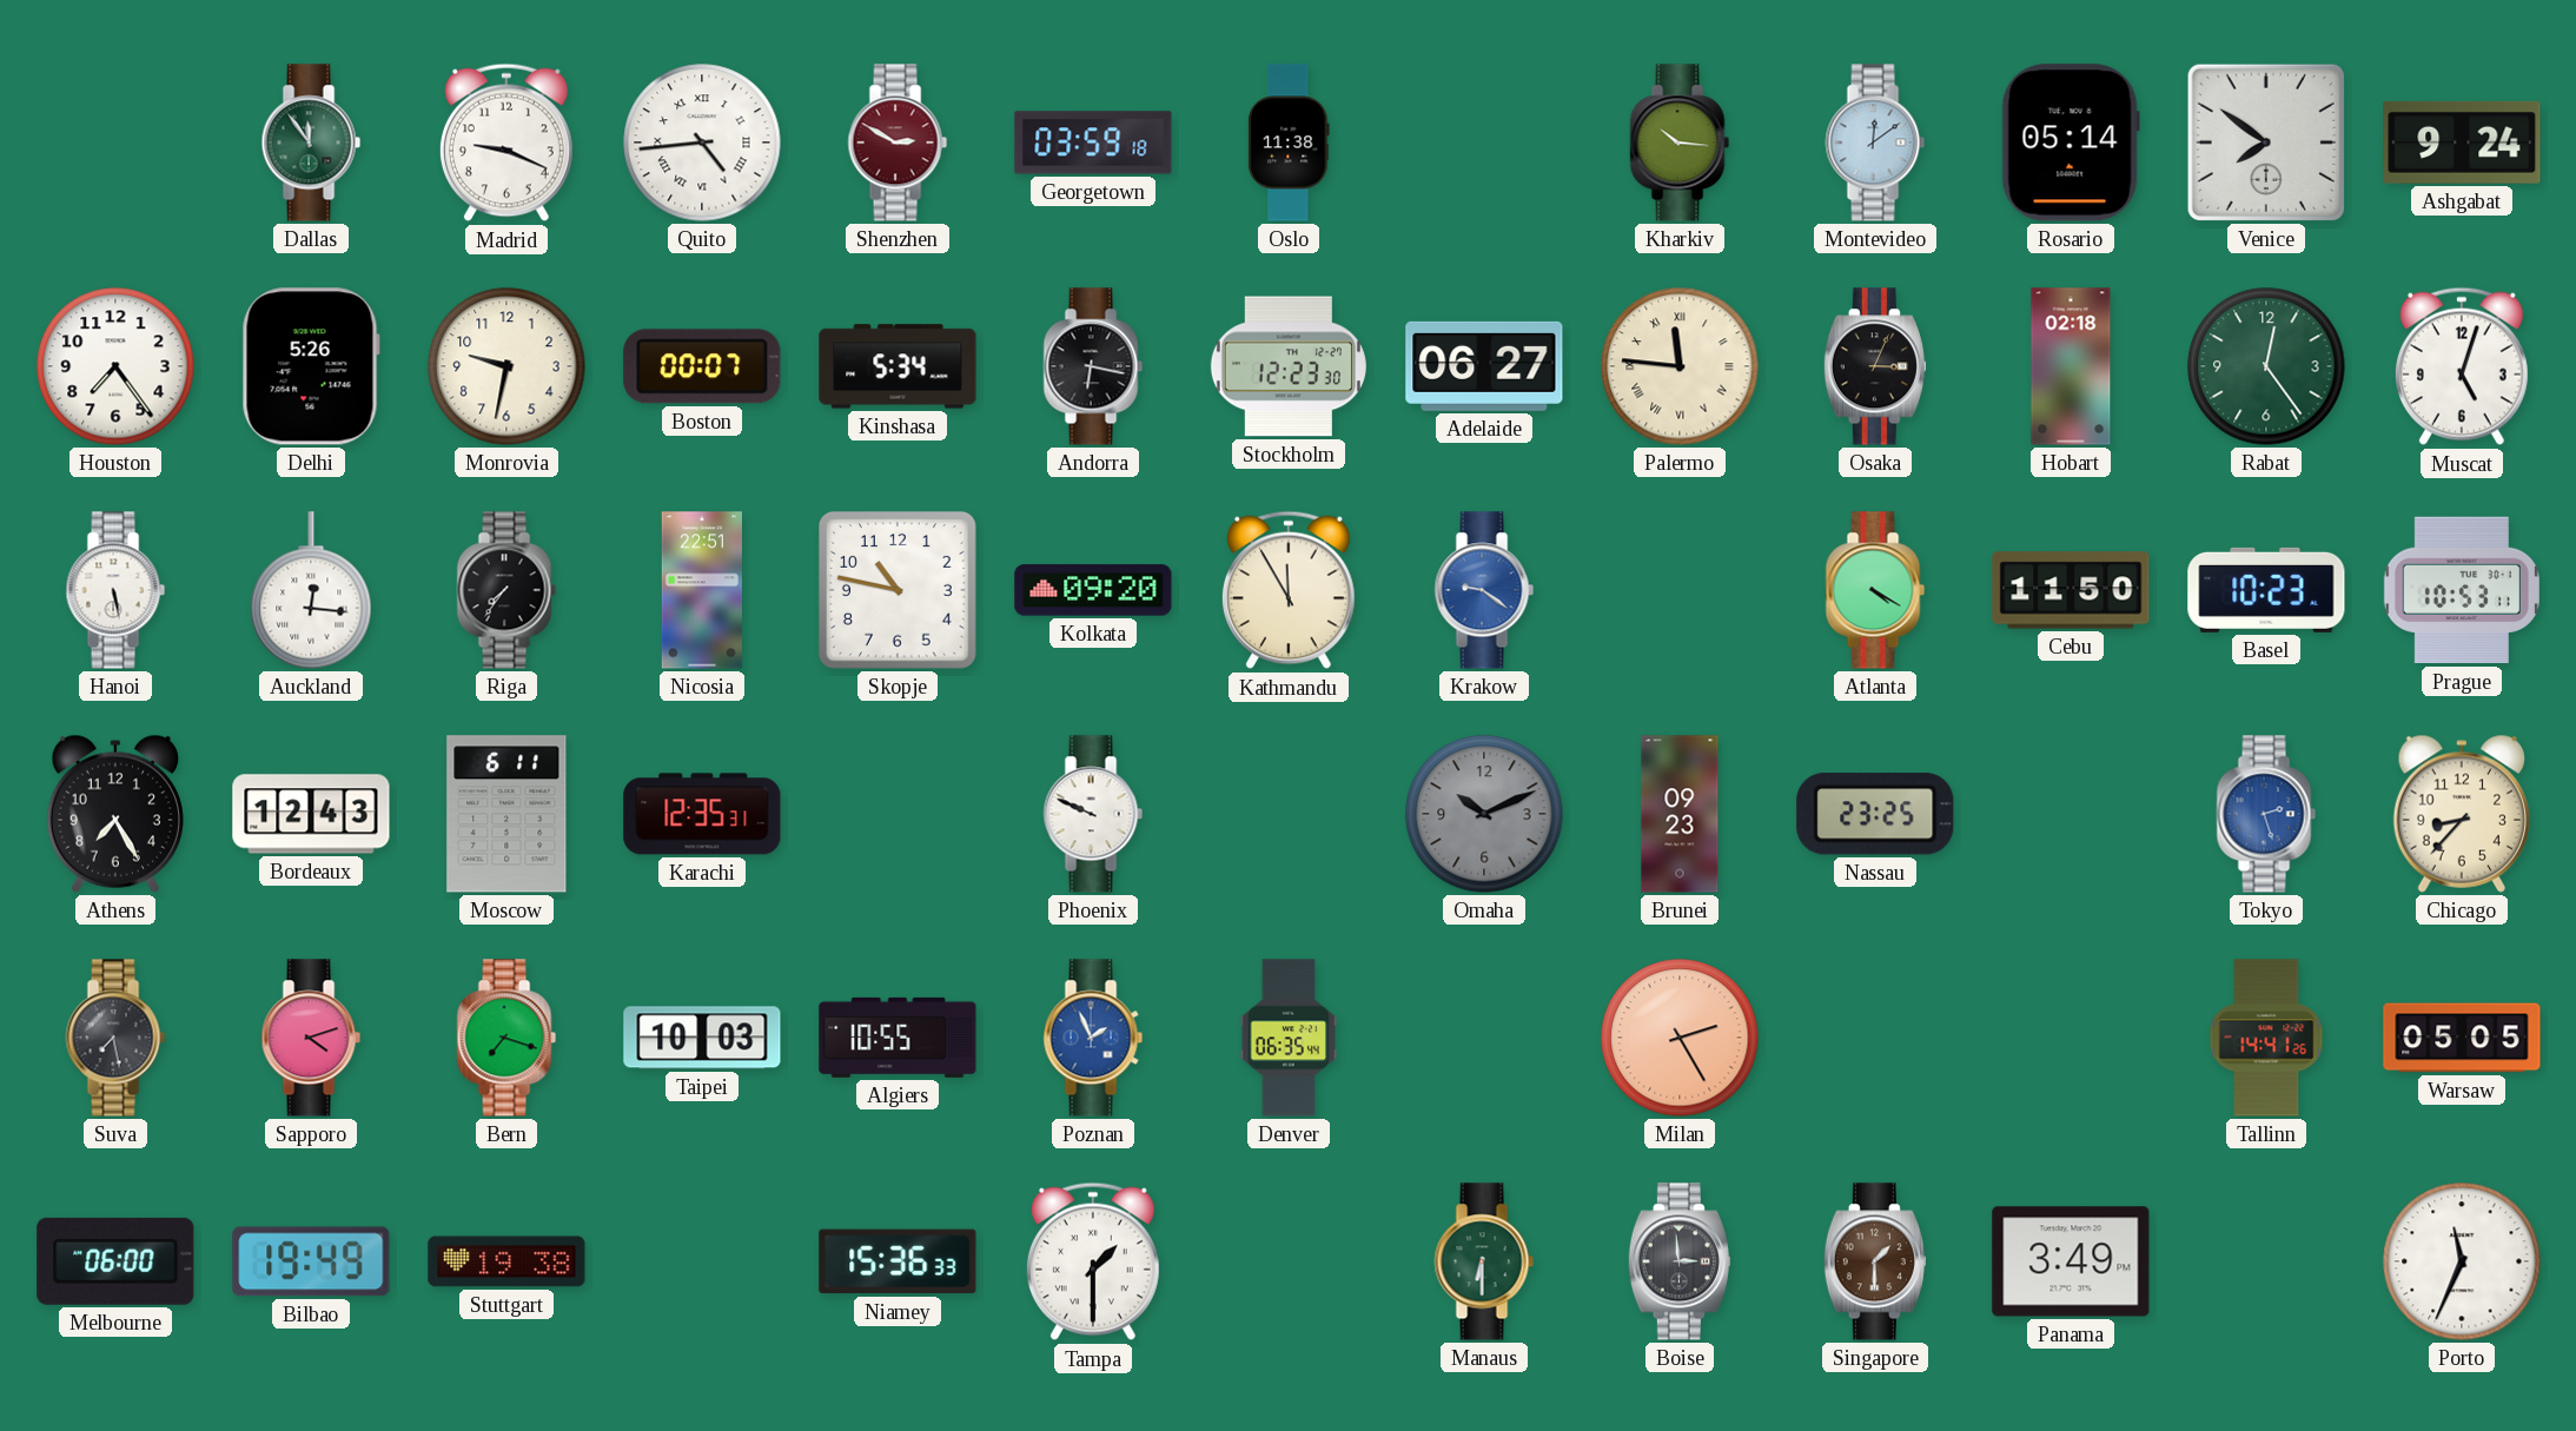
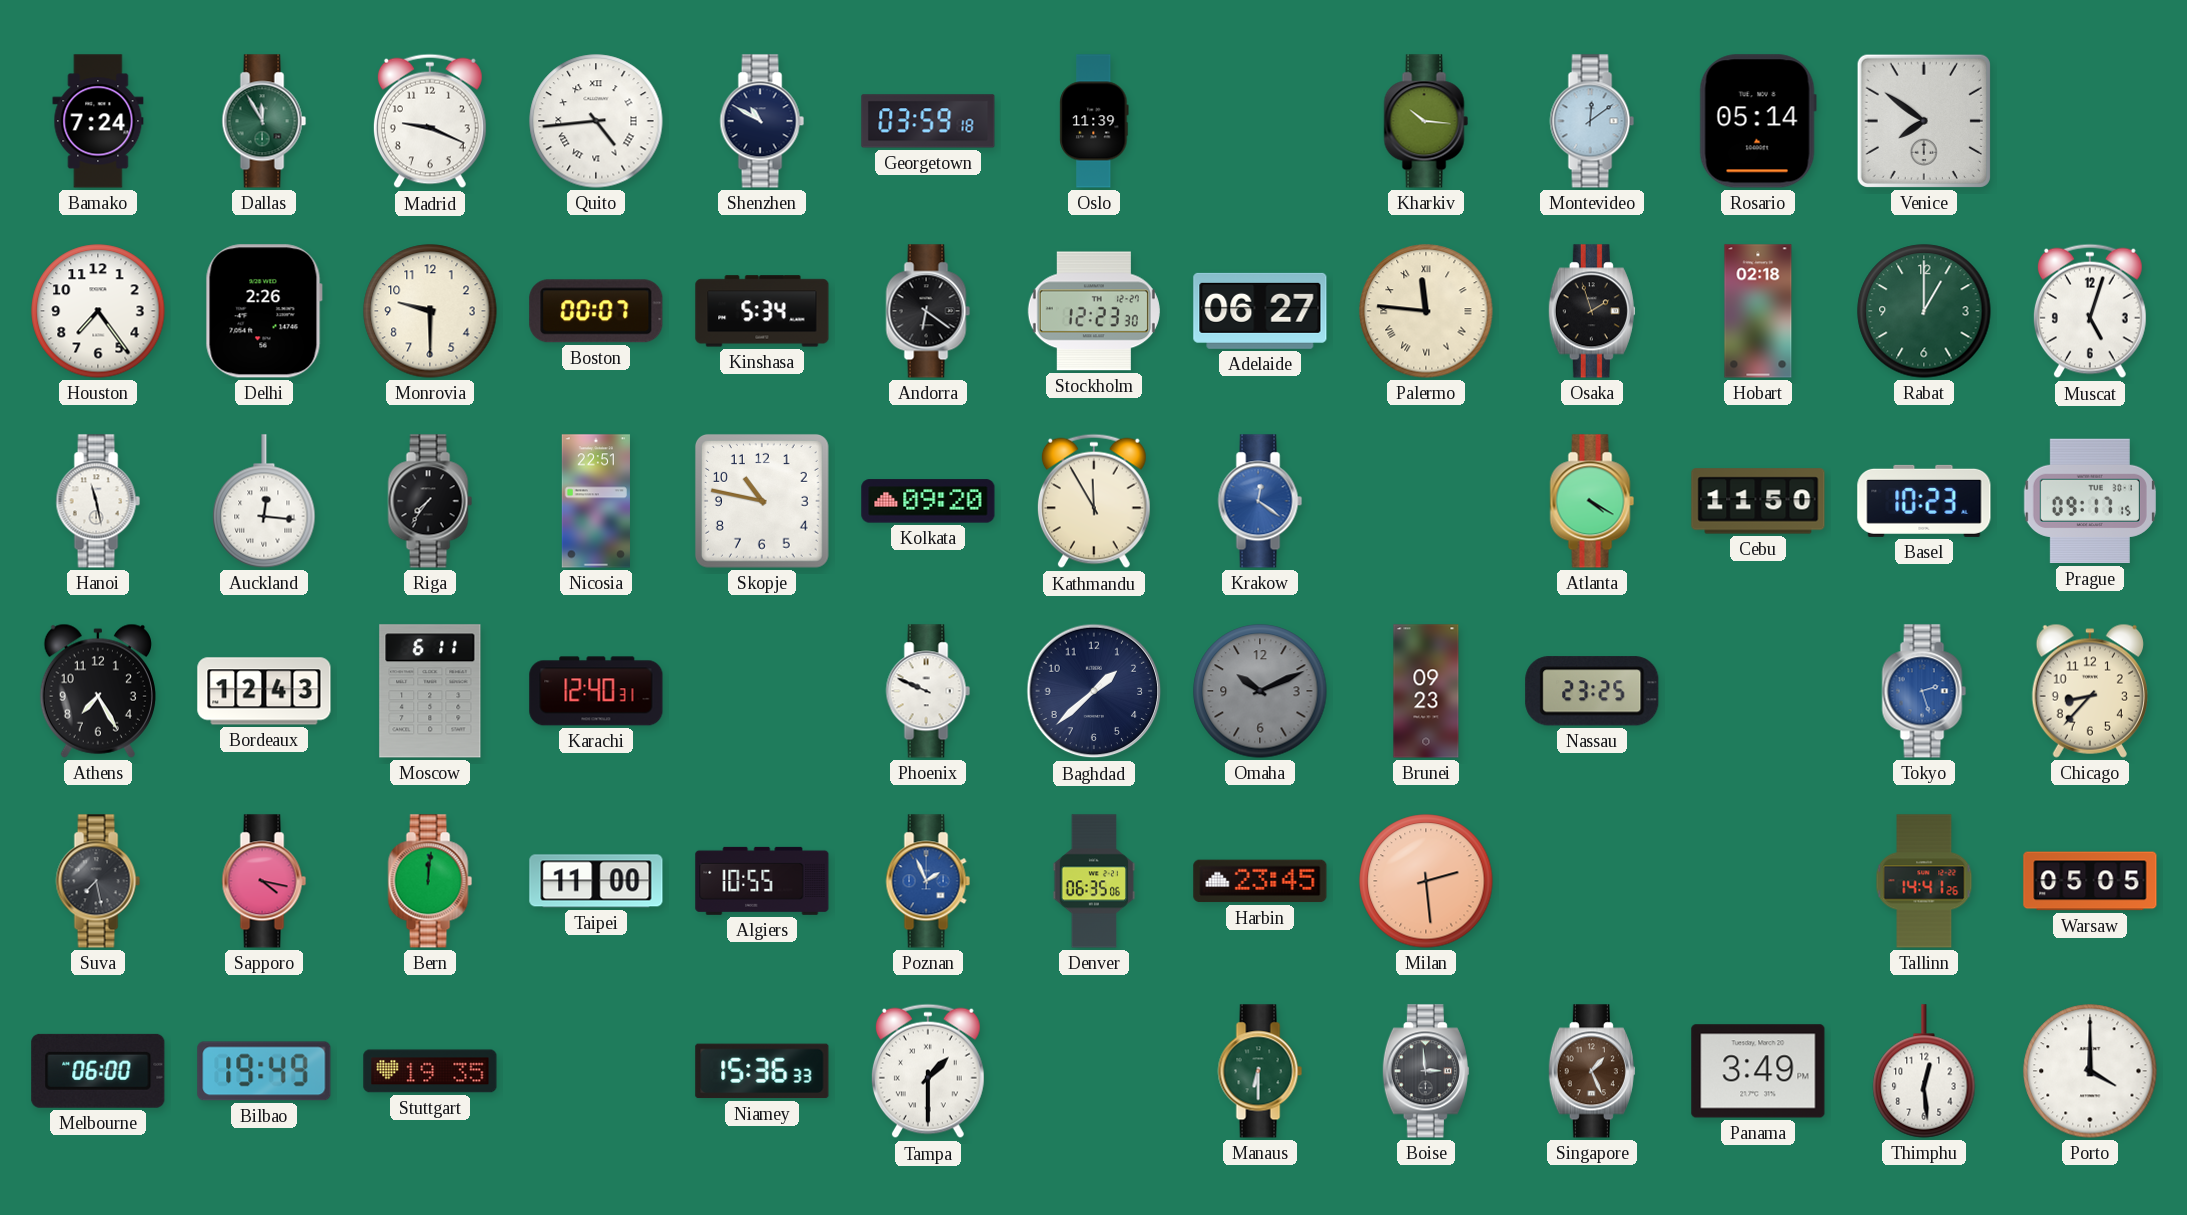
Bamako: none -> 7:24 (98, 121)
Dallas: 11:54 -> 11:55 (264, 121)
Shenzhen: 2:50 -> 10:50 (762, 121)
Shenzhen dial: burgundy -> navy (762, 121)
Oslo: 11:38 -> 11:39 (1094, 121)
Ashgabat: 9:24 -> none (2462, 143)
Delhi: 5:26 -> 2:26 (264, 311)
Monrovia: 9:32 -> 9:30 (430, 311)
Andorra: 6:17 -> 6:21 (928, 311)
Osaka: 3:04 -> 1:57 (1592, 311)
Rabat: 12:24 -> 1:00 (1924, 311)
Hanoi: 5:28 -> 11:28 (98, 501)
Krakow: 9:21 -> 12:21 (1260, 501)
Prague: 10:53 -> 09:17 (2090, 501)
Karachi: 12:35 -> 12:40 (596, 691)
Baghdad: none -> 1:38 (1094, 691)
Sapporo: 4:12 -> 4:17 (264, 881)
Bern: 7:18 -> 12:01 (430, 881)
Taipei: 10:03 -> 11:00 (596, 881)
Denver: 06:35:44 -> 06:35:06 (1094, 881)
Harbin: none -> 23:45 (1260, 881)
Milan: 2:25 -> 2:29 (1426, 881)
Stuttgart: 19:38 -> 19:35 (430, 1071)
Singapore: 1:30 -> 1:26 (1592, 1071)
Thimphu: none -> 12:29 (1924, 1071)
Porto: 11:34 -> 4:00 (2090, 1071)
